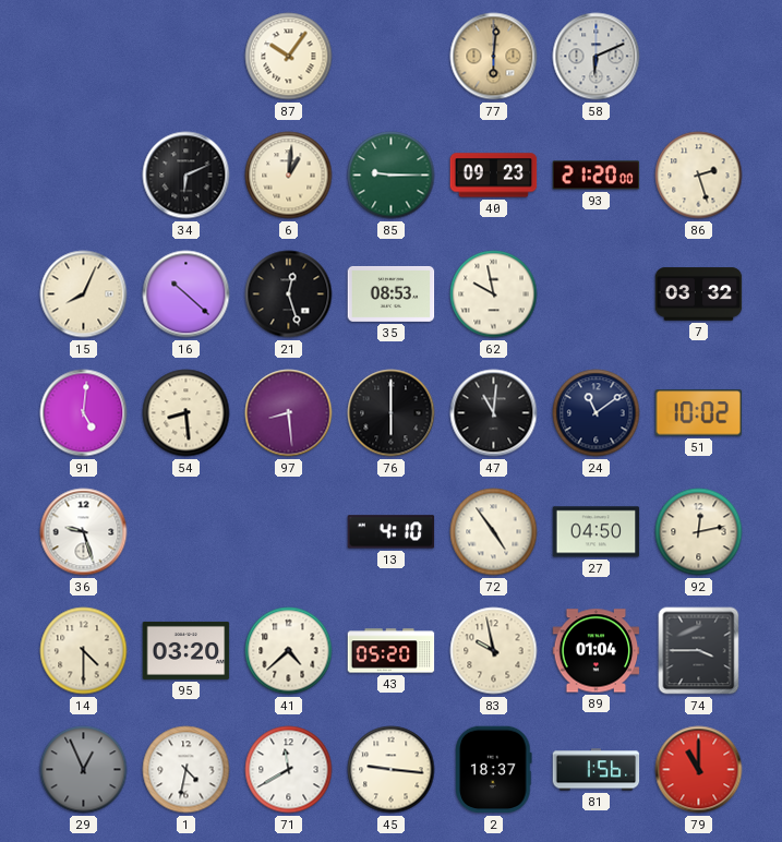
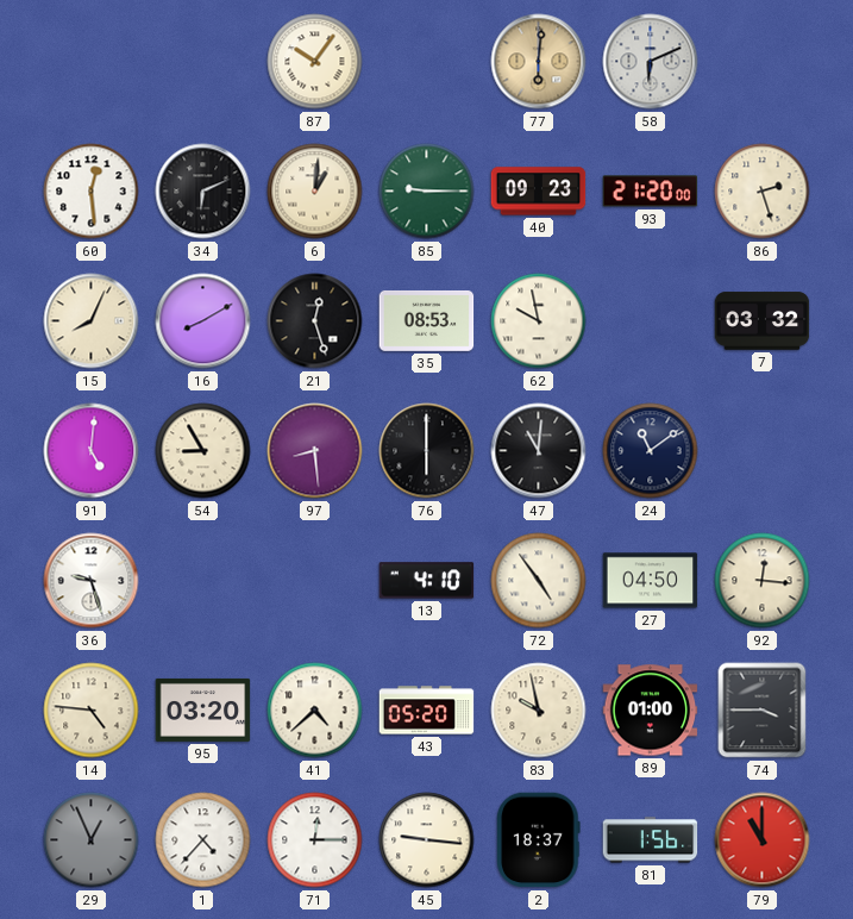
60: none -> 12:29 (92, 192)
16: 10:22 -> 8:10 (203, 321)
54: 8:29 -> 8:55 (203, 451)
51: 10:02 -> none (699, 413)
92: 12:13 -> 12:16 (763, 581)
14: 4:30 -> 4:46 (92, 711)
89: 01:04 -> 01:00 (651, 711)
1: 4:32 -> 4:37 (203, 840)
71: 11:40 -> 12:15 (315, 840)
